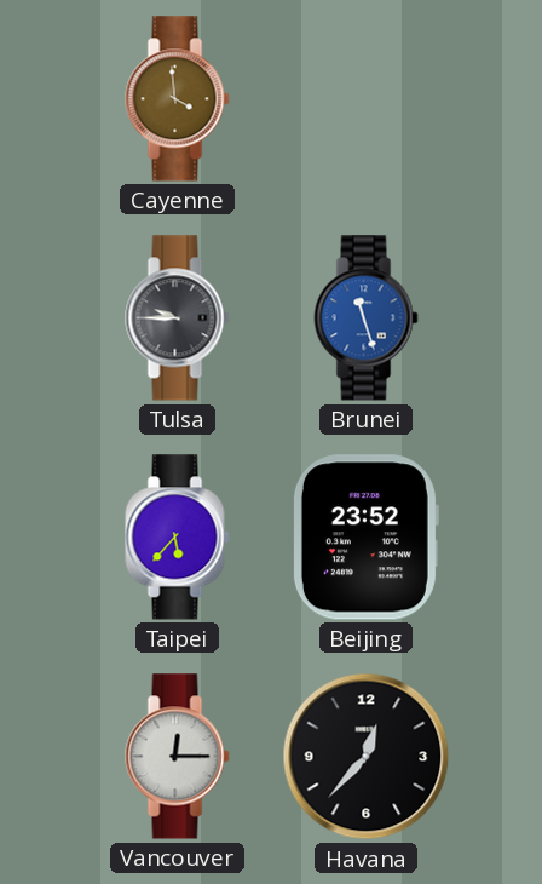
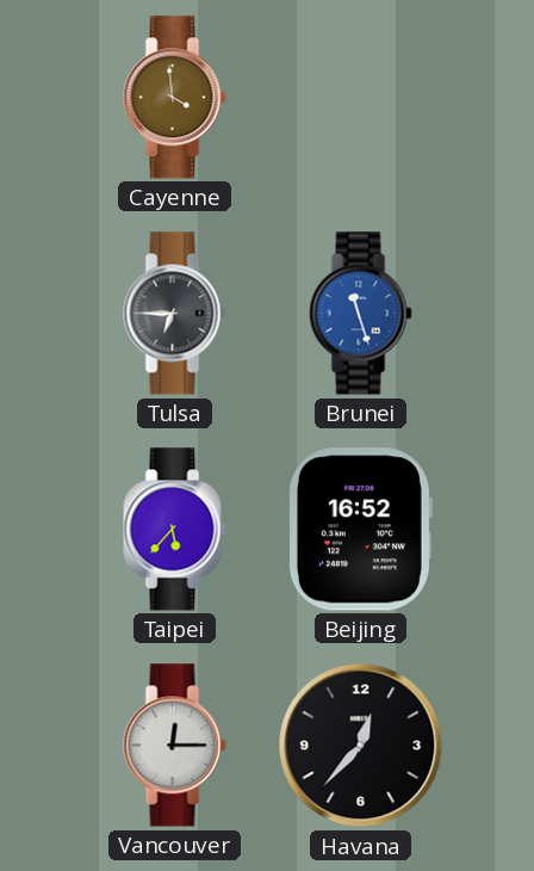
Tulsa: 9:45 -> 6:45 (175, 314)
Beijing: 23:52 -> 16:52 (360, 530)
